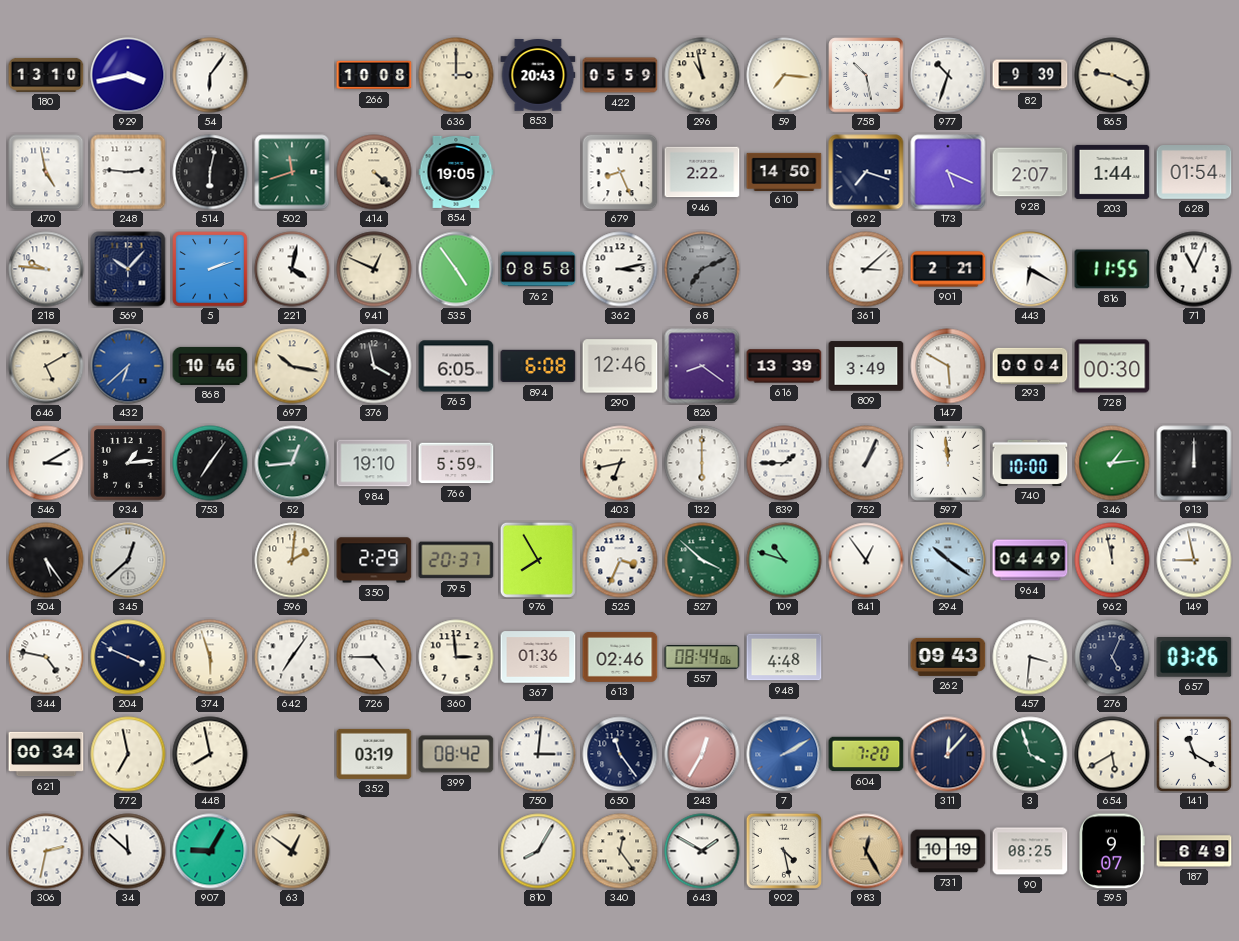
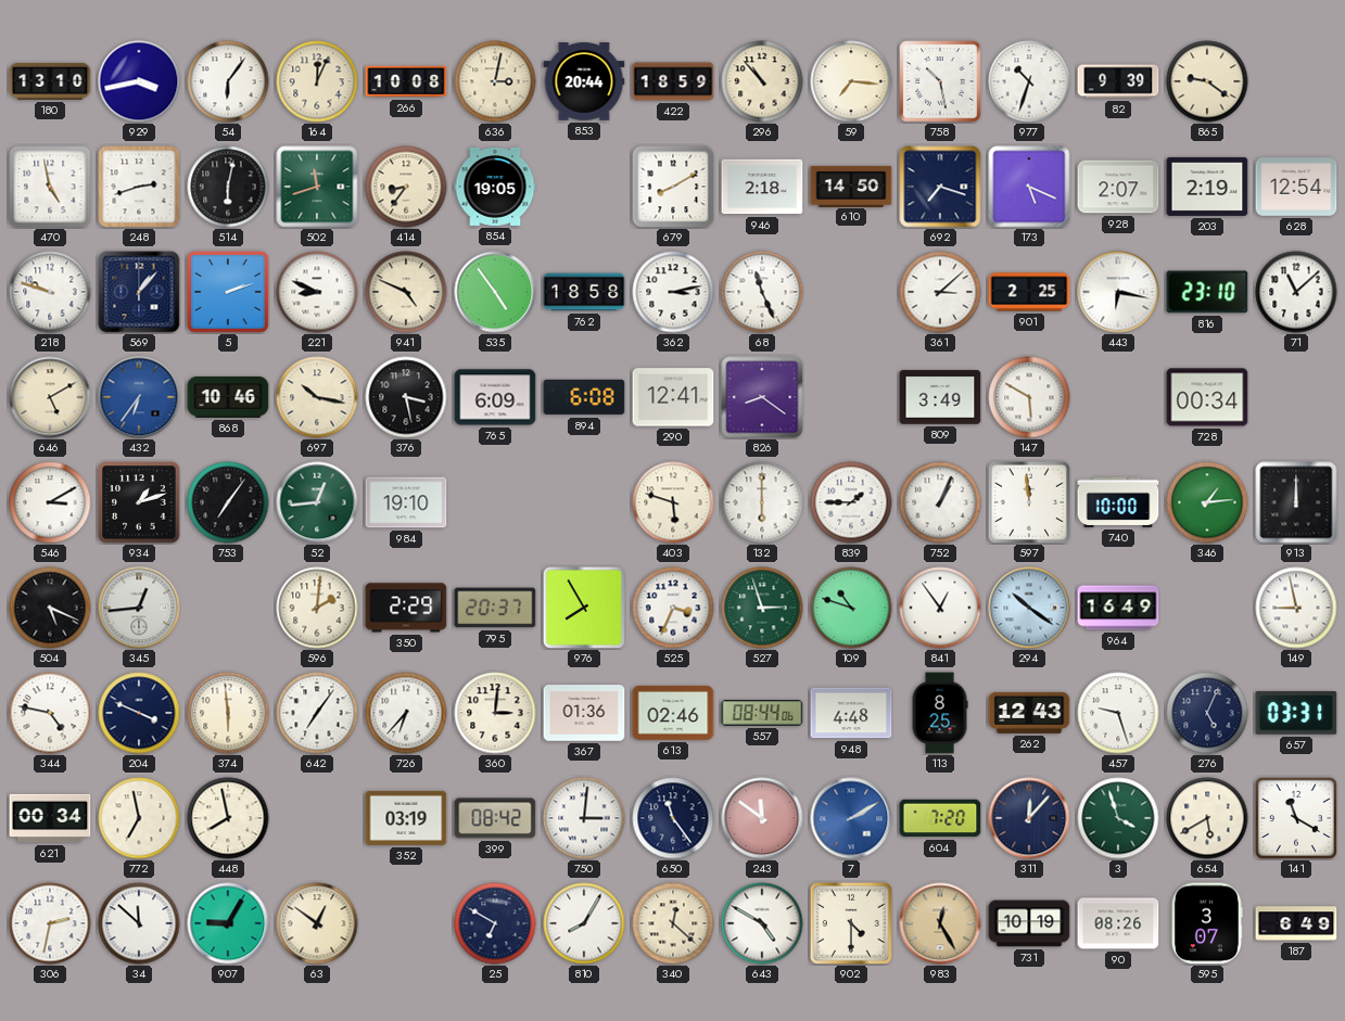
164: none -> 12:04 (317, 81)
636: 3:00 -> 3:02 (495, 81)
853: 20:43 -> 20:44 (584, 81)
422: 05:59 -> 18:59 (673, 81)
296: 10:58 -> 10:53 (762, 81)
865: 9:19 -> 9:21 (1207, 81)
248: 2:46 -> 2:42 (139, 187)
414: 4:22 -> 8:36 (406, 187)
679: 8:26 -> 8:10 (673, 187)
946: 2:22 -> 2:18 (762, 187)
203: 1:44 -> 2:19 (1207, 187)
628: 01:54 -> 12:54 (1296, 187)
218: 9:46 -> 9:48 (50, 292)
569: 10:07 -> 1:07 (139, 292)
221: 4:02 -> 8:49 (317, 292)
941: 12:49 -> 4:49 (406, 292)
762: 08:58 -> 18:58 (584, 292)
68: 7:11 -> 11:26 (762, 292)
68 dial: grey -> white (762, 292)
901: 2:21 -> 2:25 (1029, 292)
443: 6:20 -> 6:17 (1118, 292)
816: 11:55 -> 23:10 (1207, 292)
71: 11:04 -> 11:08 (1296, 292)
432: 6:38 -> 6:36 (139, 397)
376: 3:58 -> 3:28 (406, 397)
765: 6:05 -> 6:09 (495, 397)
290: 12:46 -> 12:41 (673, 397)
616: 13:39 -> none (784, 366)
293: 00:04 -> none (1030, 365)
728: 00:30 -> 00:34 (1207, 397)
934: 1:14 -> 1:12 (139, 502)
766: 5:59 -> none (456, 463)
403: 6:43 -> 5:48 (673, 502)
504: 5:24 -> 5:19 (50, 608)
345: 12:38 -> 12:44 (139, 608)
527: 3:52 -> 2:57 (762, 608)
964: 04:49 -> 16:49 (1118, 608)
962: 11:58 -> none (1112, 560)
374: 5:57 -> 5:59 (228, 713)
726: 4:45 -> 6:37 (406, 713)
360: 2:59 -> 3:01 (495, 713)
113: none -> 8:25 (940, 713)
262: 09:43 -> 12:43 (1029, 713)
457: 3:31 -> 9:27 (1118, 713)
657: 03:26 -> 03:31 (1296, 713)
243: 12:35 -> 11:51 (762, 818)
25: none -> 6:50 (495, 923)
340: 12:24 -> 12:22 (673, 923)
643: 1:50 -> 4:50 (762, 923)
902: 4:28 -> 4:30 (851, 923)
90: 08:25 -> 08:26 (1118, 923)
595: 9:07 -> 3:07 (1207, 923)
